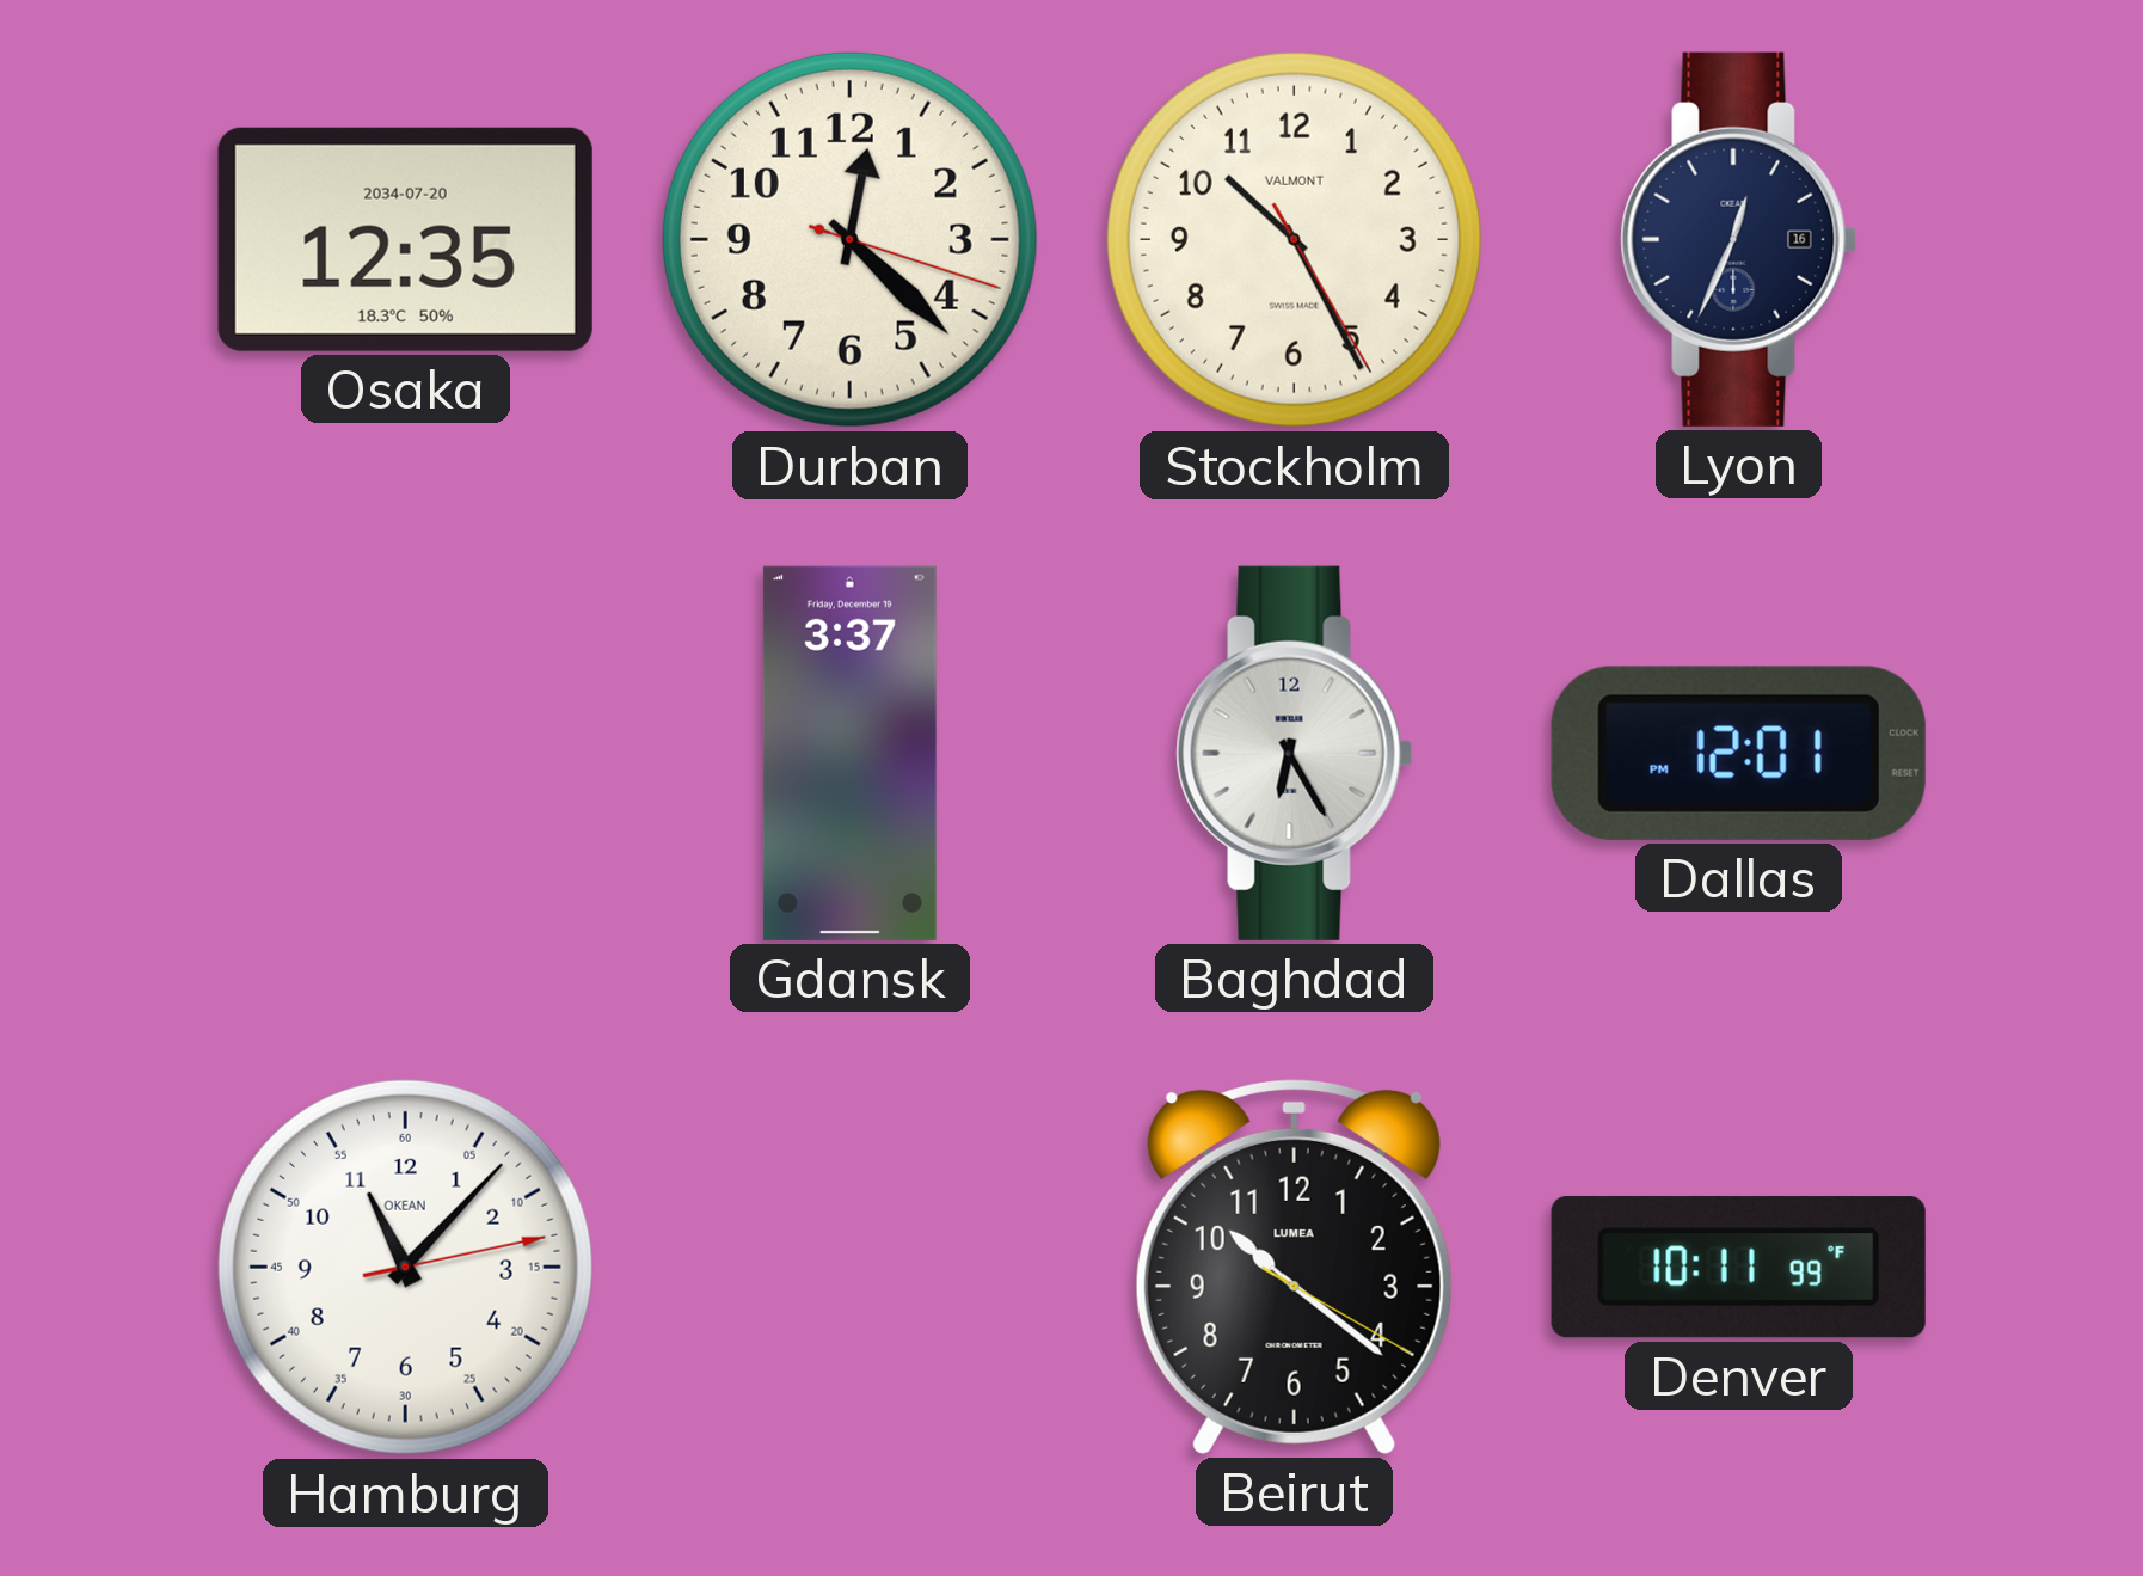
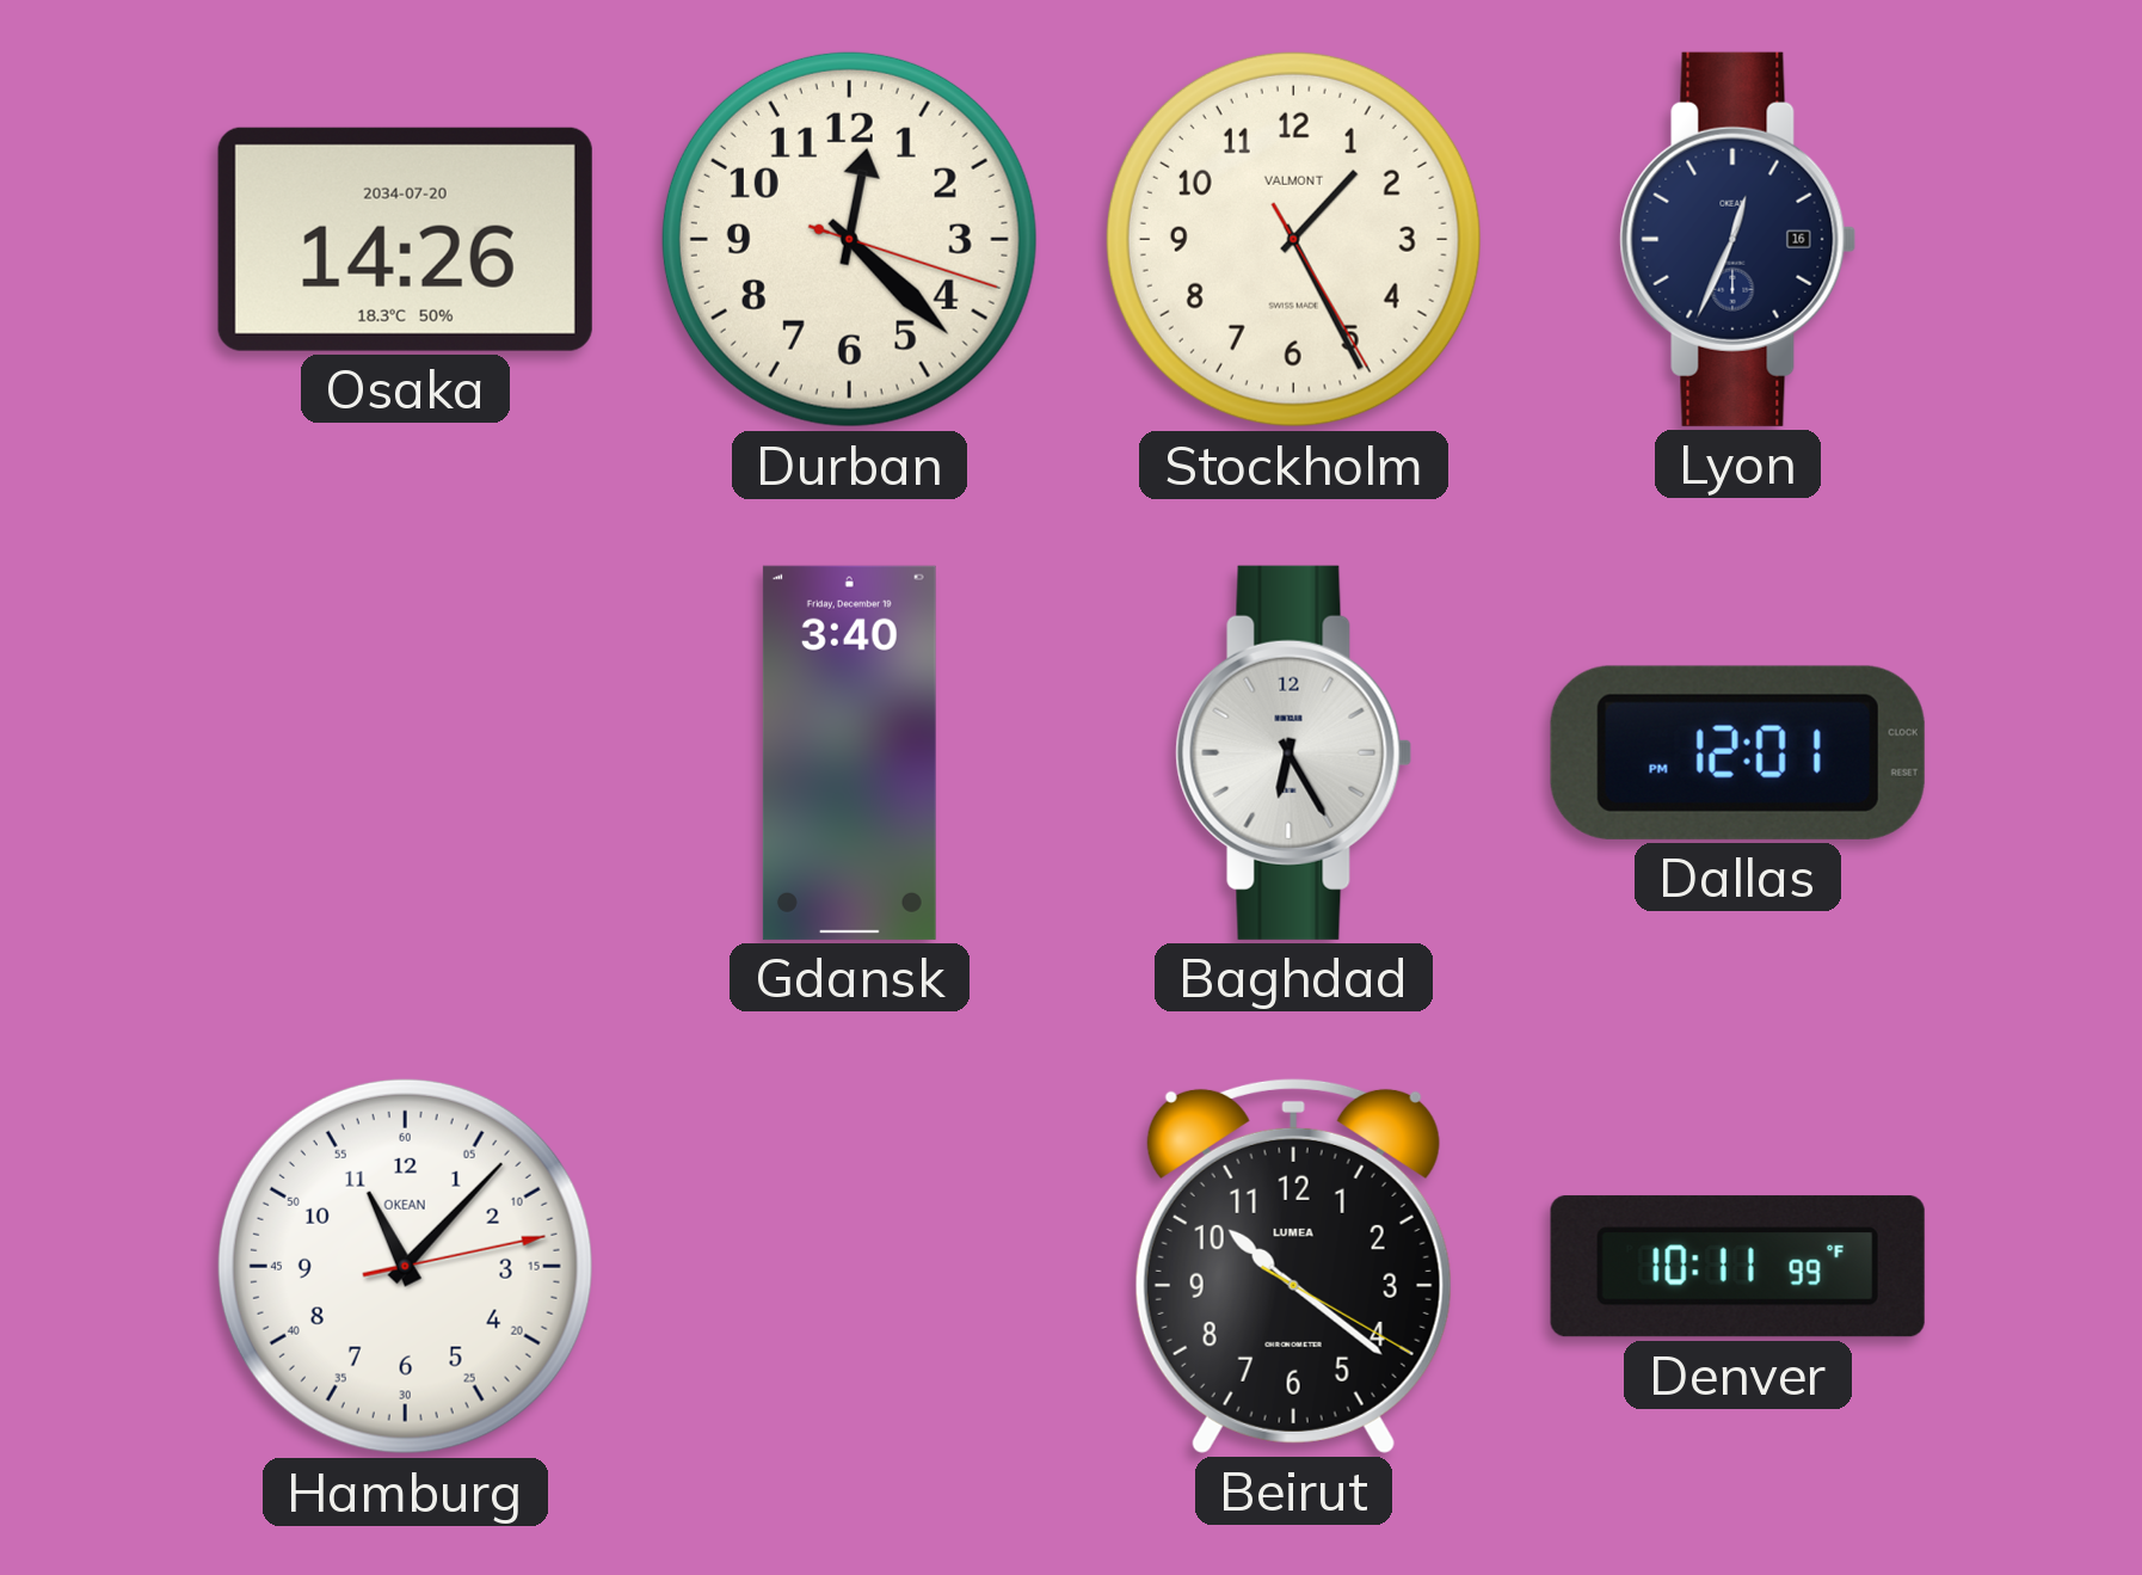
Osaka: 12:35 -> 14:26 (405, 239)
Stockholm: 10:25 -> 1:25 (1293, 239)
Gdansk: 3:37 -> 3:40 (849, 752)
